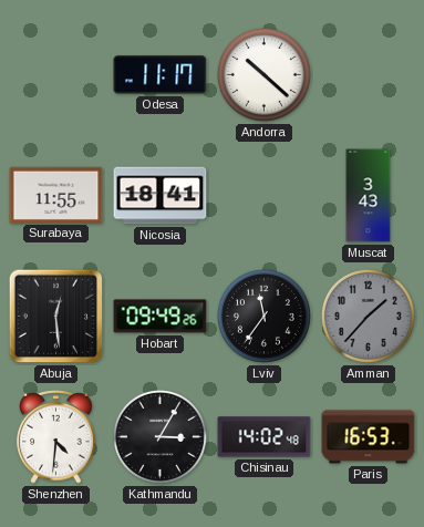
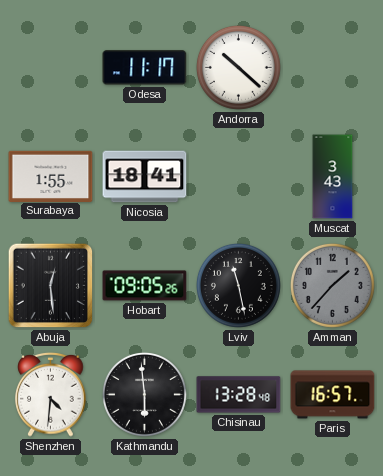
Surabaya: 11:55 -> 1:55 (51, 176)
Hobart: 09:49 -> 09:05 (145, 286)
Lviv: 11:36 -> 11:28 (238, 285)
Kathmandu: 3:05 -> 5:59 (144, 394)
Chisinau: 14:02 -> 13:28 (239, 395)
Paris: 16:53 -> 16:57 (333, 395)
